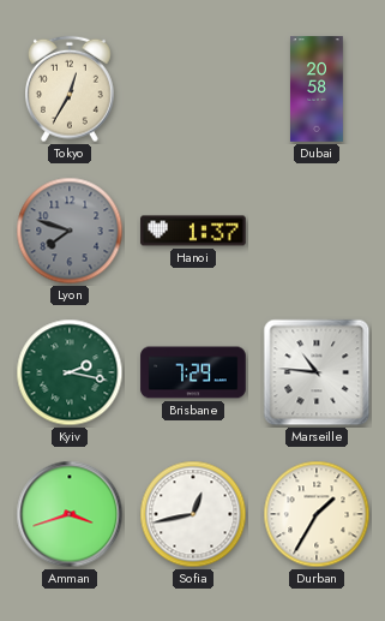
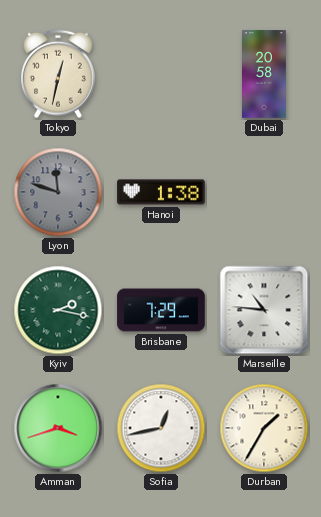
Tokyo: 12:35 -> 12:32 (59, 74)
Lyon: 7:48 -> 11:48 (58, 192)
Hanoi: 1:37 -> 1:38 (161, 192)
